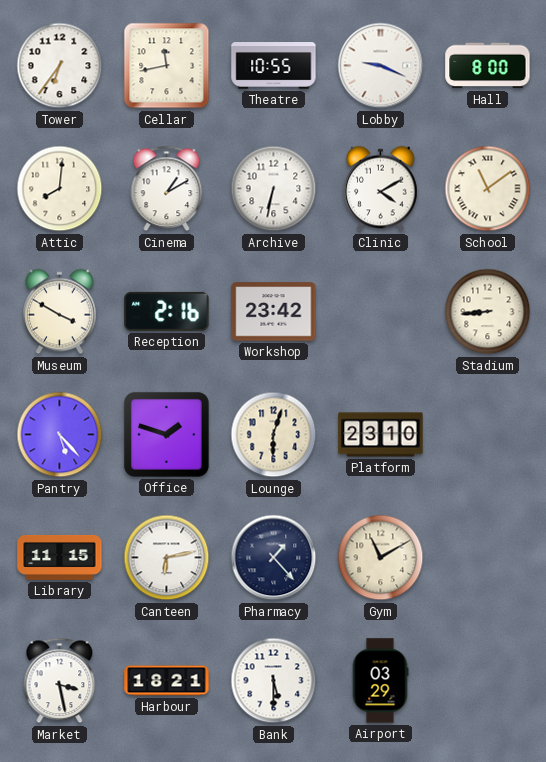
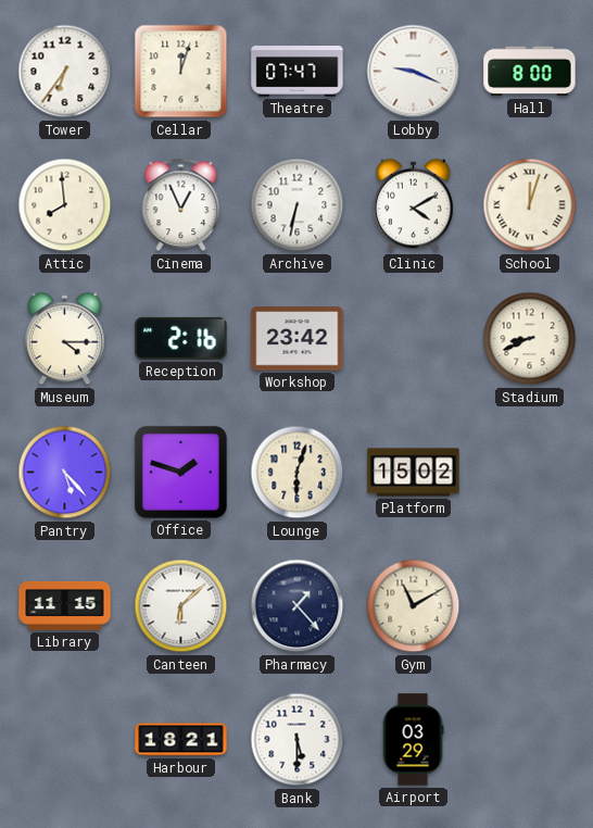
Cellar: 11:43 -> 12:03 (181, 72)
Theatre: 10:55 -> 07:47 (298, 72)
Attic: 8:01 -> 7:59 (65, 205)
Cinema: 1:10 -> 12:56 (181, 205)
School: 11:09 -> 12:03 (530, 205)
Museum: 3:50 -> 4:15 (65, 339)
Stadium: 8:44 -> 8:41 (530, 339)
Platform: 23:10 -> 15:02 (414, 473)
Canteen: 6:13 -> 6:08 (181, 606)
Market: 3:28 -> none (60, 681)
